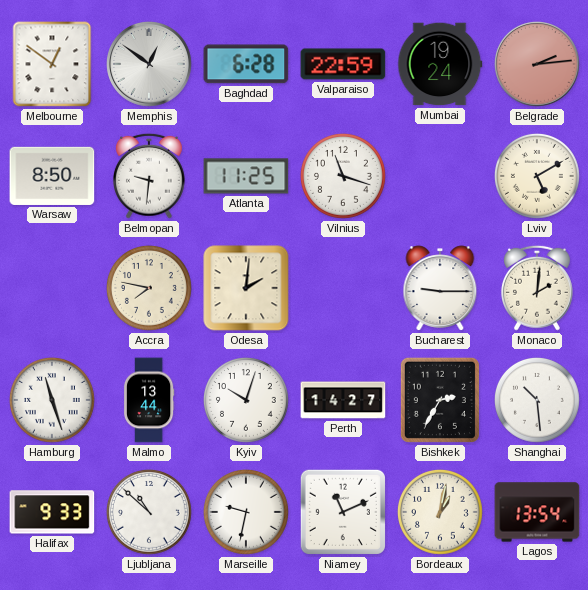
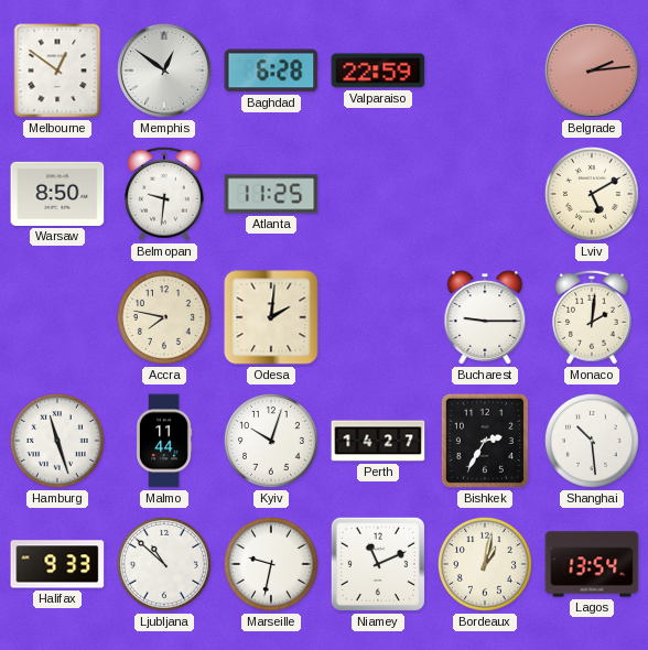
Mumbai: 19:24 -> none (440, 64)
Vilnius: 11:18 -> none (343, 176)
Malmo: 13:44 -> 11:44 (164, 441)
